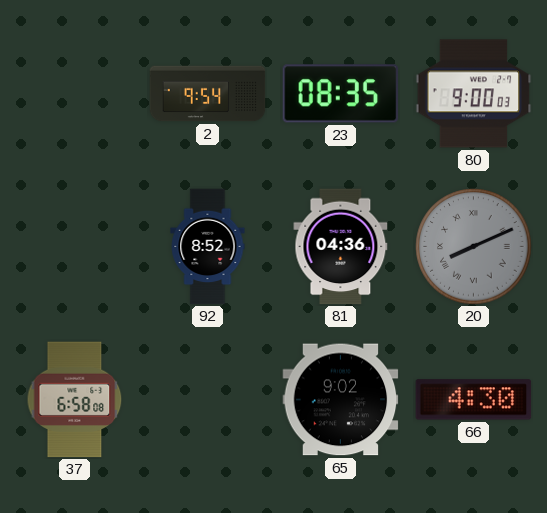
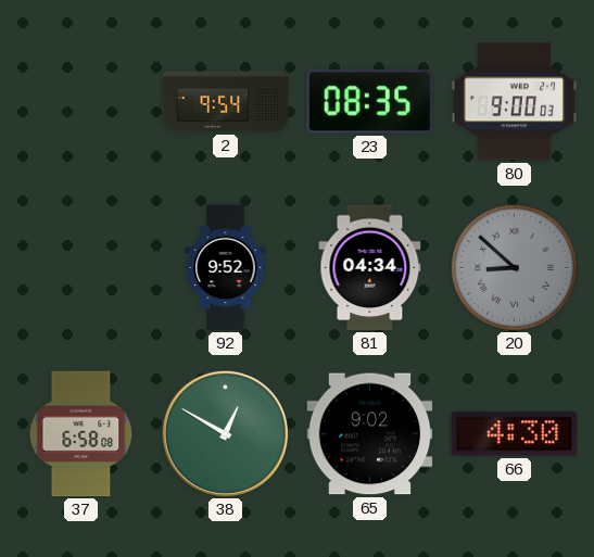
92: 8:52 -> 9:52 (226, 268)
81: 04:36 -> 04:34 (370, 268)
20: 8:11 -> 8:52 (515, 268)
38: none -> 12:50 (225, 433)
